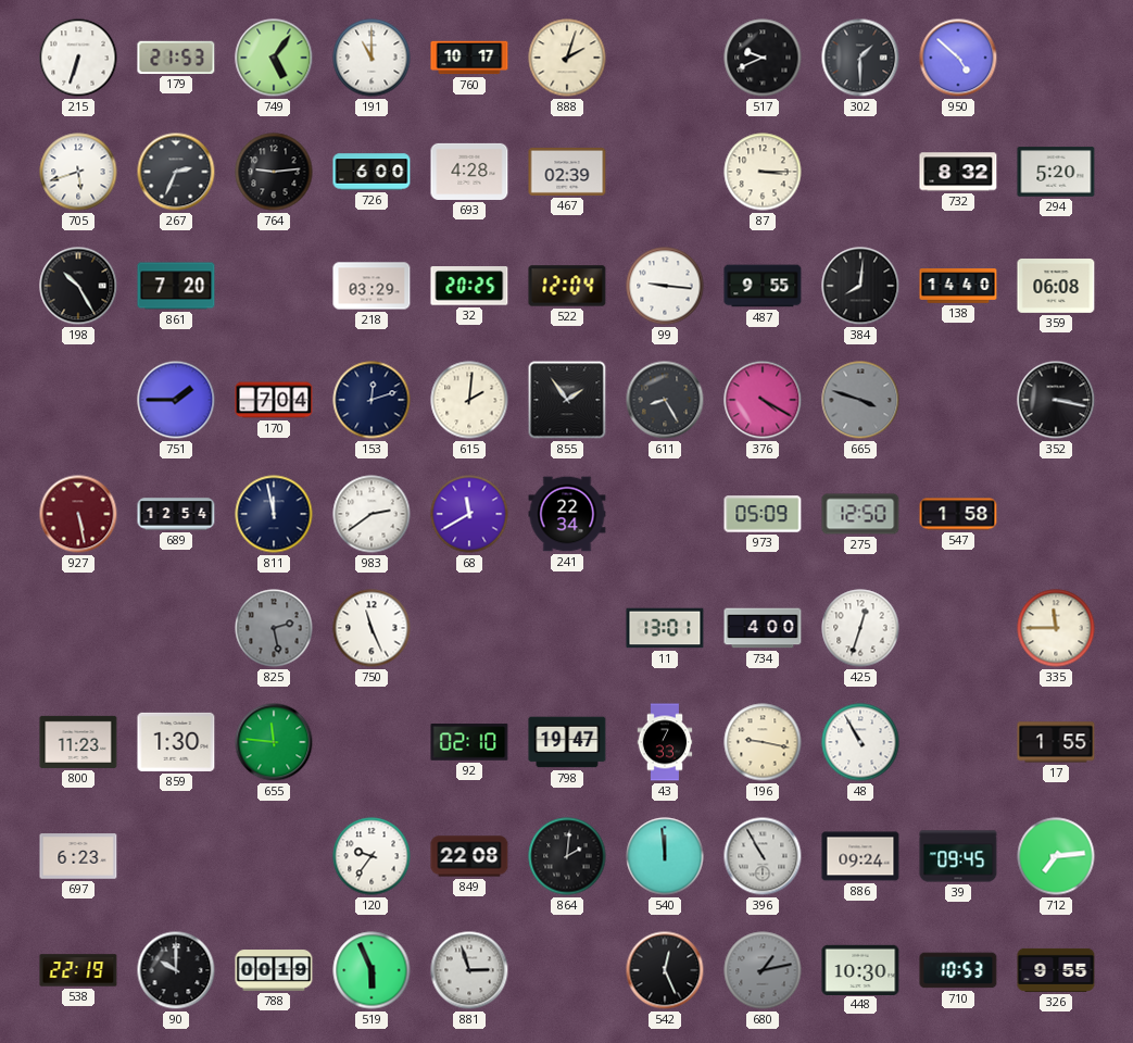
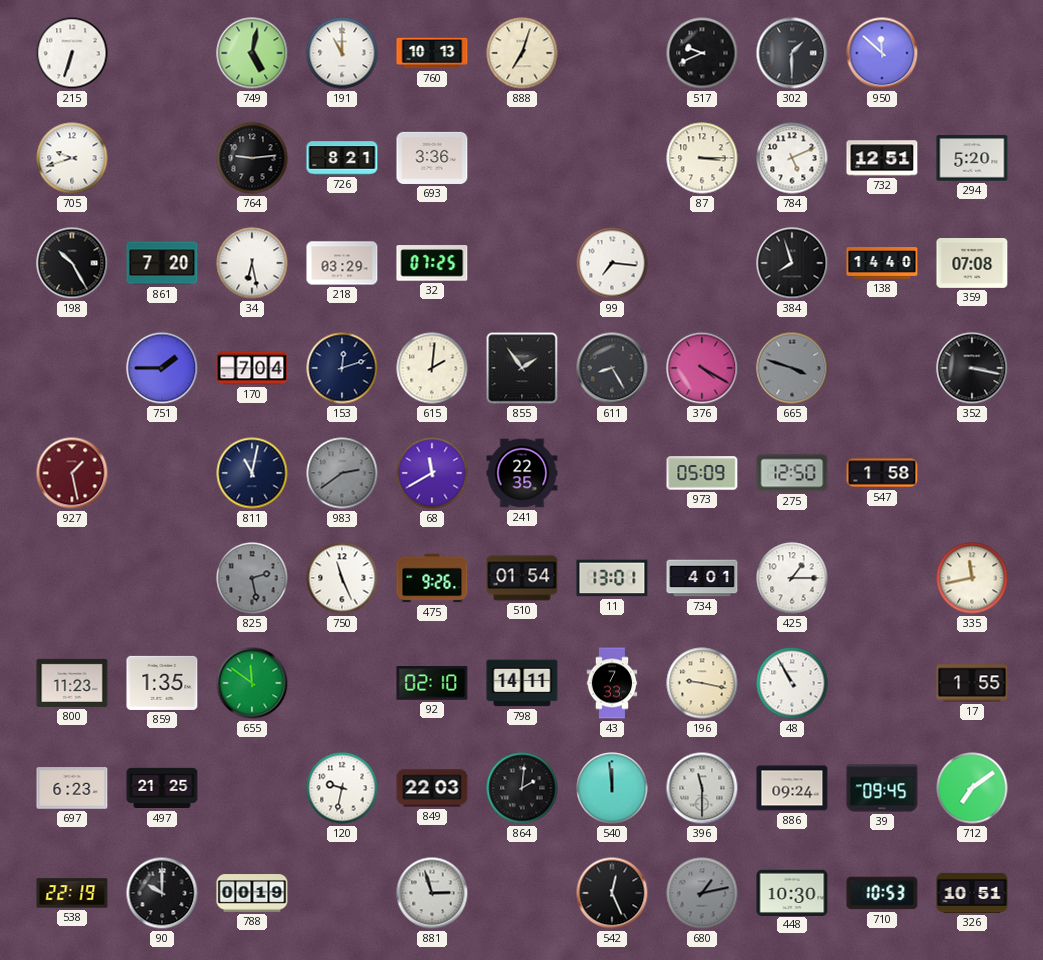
179: 21:53 -> none (176, 58)
749: 5:06 -> 5:02 (252, 53)
760: 10:17 -> 10:13 (432, 53)
888: 2:03 -> 7:03 (522, 53)
950: 4:52 -> 11:52 (882, 53)
705: 5:42 -> 9:42 (72, 158)
267: 2:34 -> none (176, 172)
726: 6:00 -> 8:21 (342, 158)
693: 4:28 -> 3:36 (432, 158)
467: 02:39 -> none (567, 172)
784: none -> 5:11 (792, 158)
732: 8:32 -> 12:51 (882, 158)
34: none -> 6:28 (252, 263)
32: 20:25 -> 07:25 (432, 263)
522: 12:04 -> none (567, 286)
99: 9:16 -> 7:16 (612, 263)
487: 9:55 -> none (763, 286)
384: 8:01 -> 7:57 (792, 263)
359: 06:08 -> 07:08 (972, 264)
927: 5:28 -> 1:28 (72, 473)
689: 12:54 -> none (176, 514)
811: 11:58 -> 11:02 (252, 473)
983 dial: white -> grey (342, 473)
241: 22:34 -> 22:35 (522, 473)
475: none -> 9:26 (432, 578)
510: none -> 01:54 (522, 578)
734: 4:00 -> 4:01 (702, 578)
425: 12:33 -> 1:15 (792, 578)
335: 11:45 -> 11:43 (972, 578)
859: 1:30 -> 1:35 (162, 683)
655: 11:46 -> 11:51 (252, 683)
798: 19:47 -> 14:11 (522, 683)
497: none -> 21:25 (162, 788)
120: 9:36 -> 9:32 (342, 788)
849: 22:08 -> 22:03 (432, 788)
396: 10:55 -> 11:30 (702, 788)
712: 7:14 -> 7:09 (972, 788)
519: 5:56 -> none (372, 970)
326: 9:55 -> 10:51 (972, 893)
